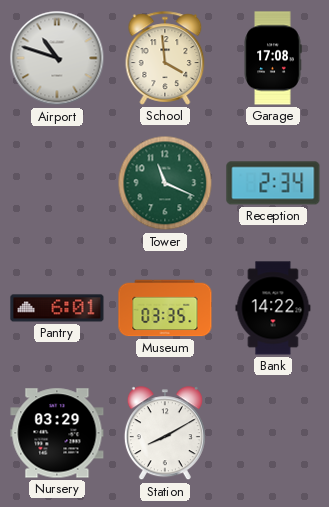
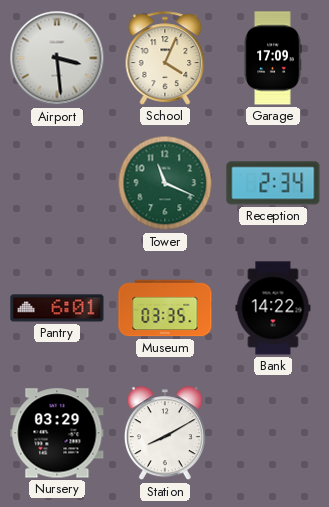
Airport: 10:48 -> 3:29 (57, 58)
School: 3:59 -> 4:04 (165, 58)
Garage: 17:08 -> 17:09 (273, 58)
